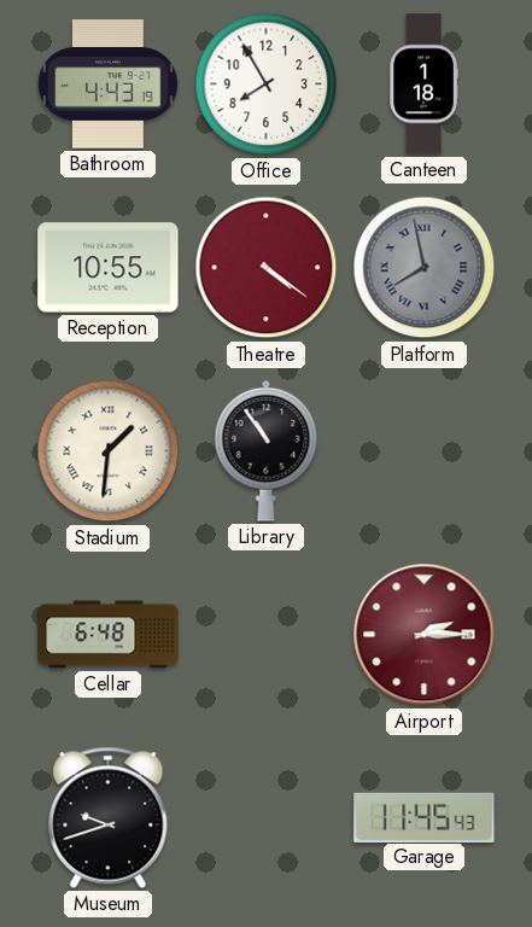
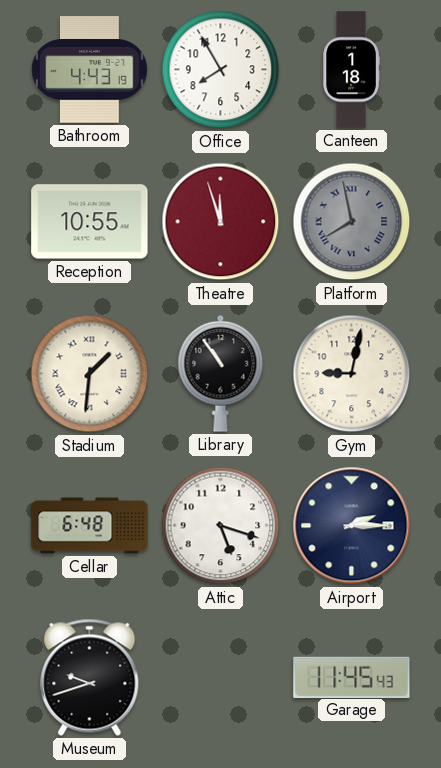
Theatre: 4:21 -> 11:57 (221, 222)
Gym: none -> 9:02 (352, 374)
Attic: none -> 5:18 (221, 526)
Airport dial: burgundy -> navy (352, 526)
